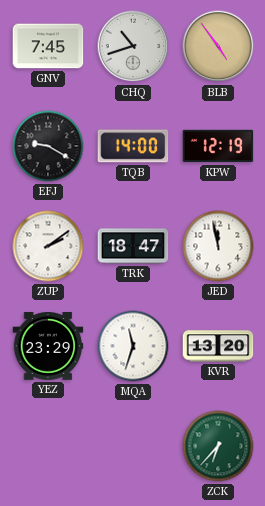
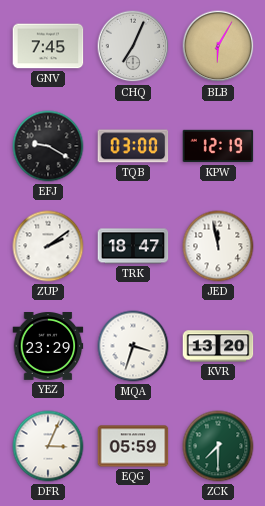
CHQ: 10:42 -> 7:04 (133, 46)
BLB: 4:54 -> 6:05 (218, 46)
TQB: 14:00 -> 03:00 (133, 146)
MQA: 11:33 -> 3:33 (133, 346)
DFR: none -> 3:04 (48, 446)
EQG: none -> 05:59 (133, 446)
ZCK: 6:37 -> 7:30 (218, 446)
